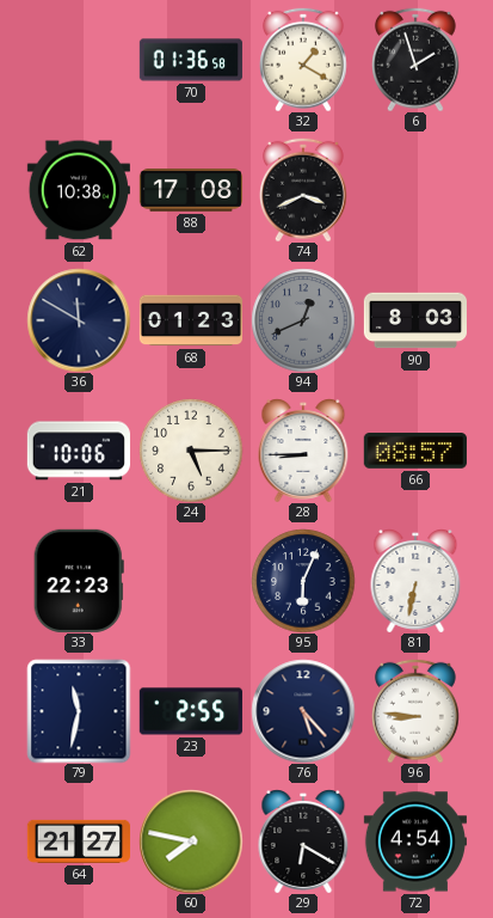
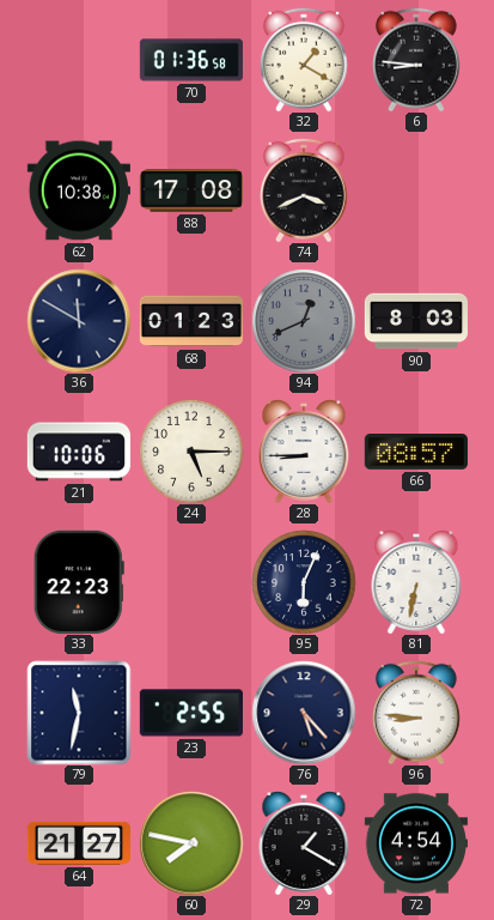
6: 1:57 -> 8:46 (417, 60)
29: 6:20 -> 1:20 (304, 843)
